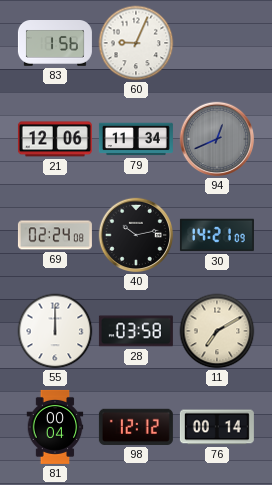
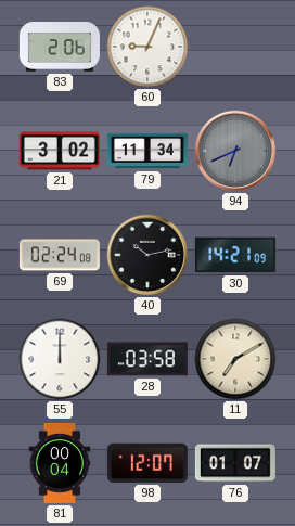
83: 1:56 -> 2:06 (60, 48)
21: 12:06 -> 3:02 (60, 151)
94: 12:41 -> 6:41 (235, 151)
98: 12:12 -> 12:07 (147, 463)
76: 00:14 -> 01:07 (235, 463)
